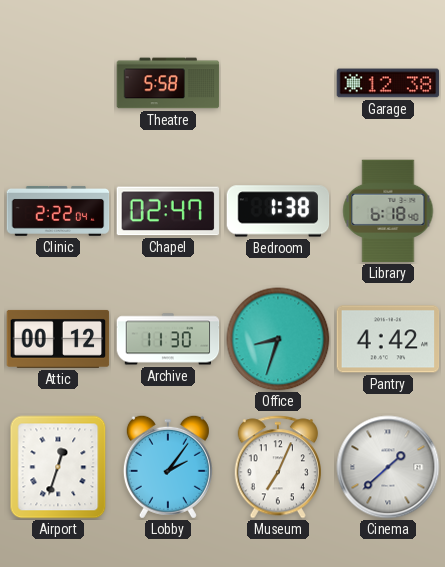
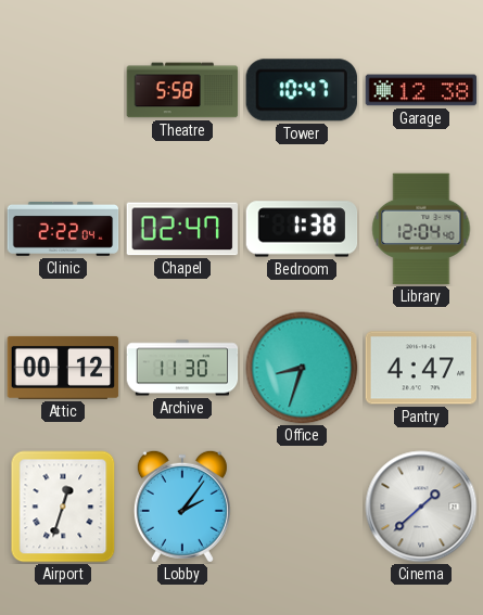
Tower: none -> 10:47 (302, 90)
Library: 6:18 -> 12:04 (421, 229)
Pantry: 4:42 -> 4:47 (421, 368)
Museum: 7:04 -> none (277, 467)
